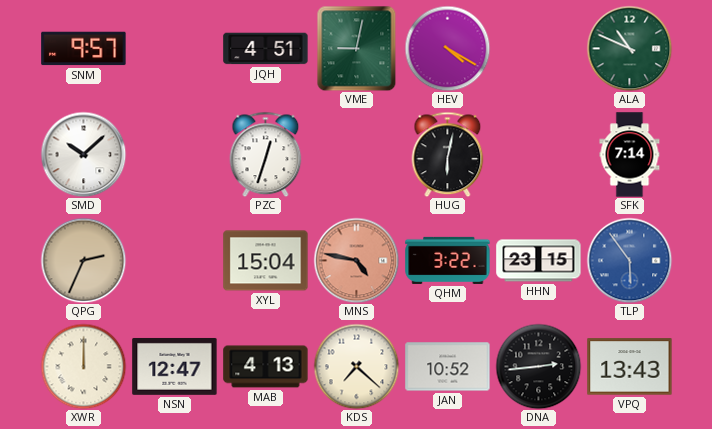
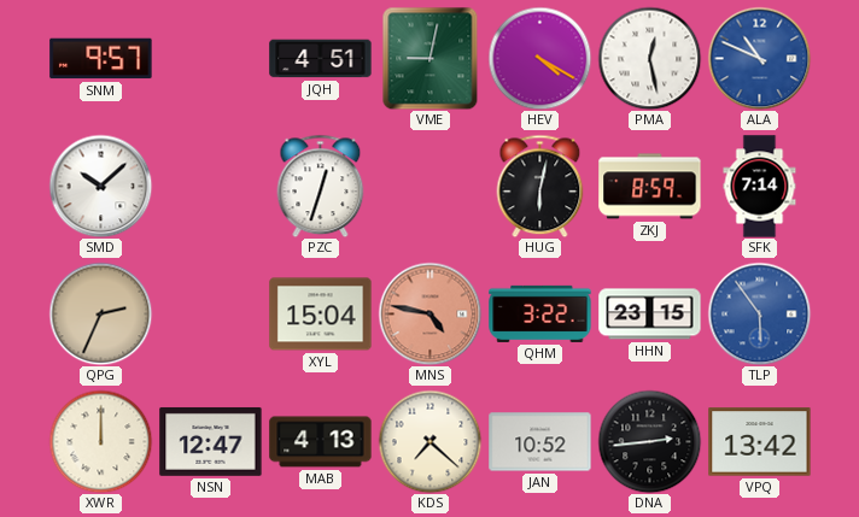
PMA: none -> 12:28 (649, 58)
ALA dial: green -> blue (759, 58)
ZKJ: none -> 8:59 (650, 187)
VPQ: 13:43 -> 13:42 (760, 442)
